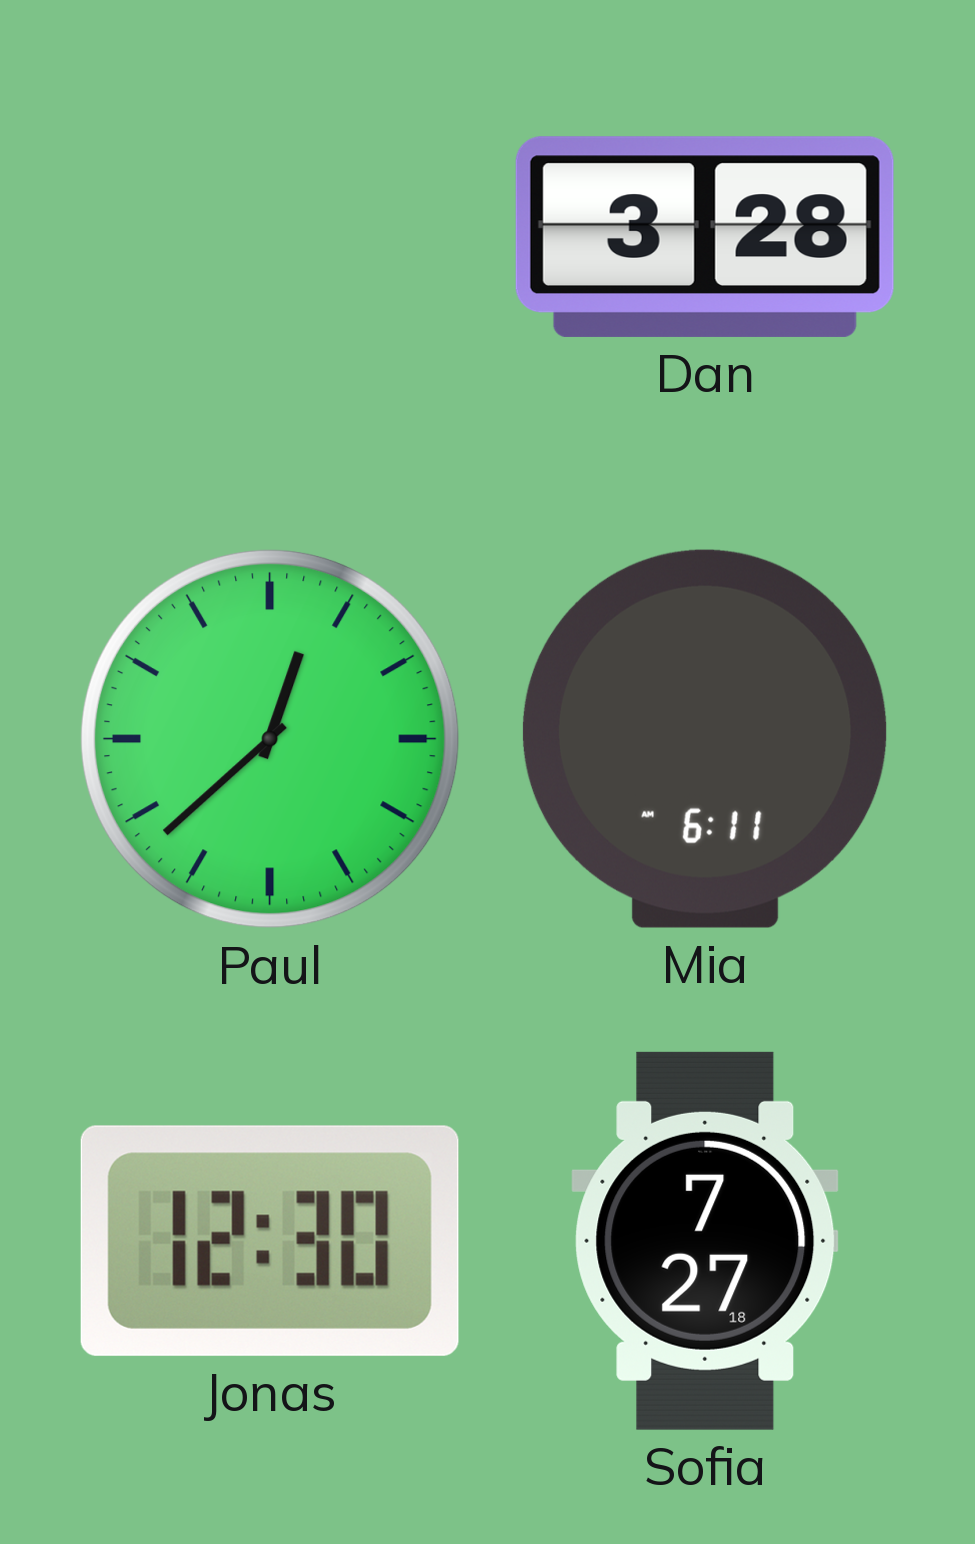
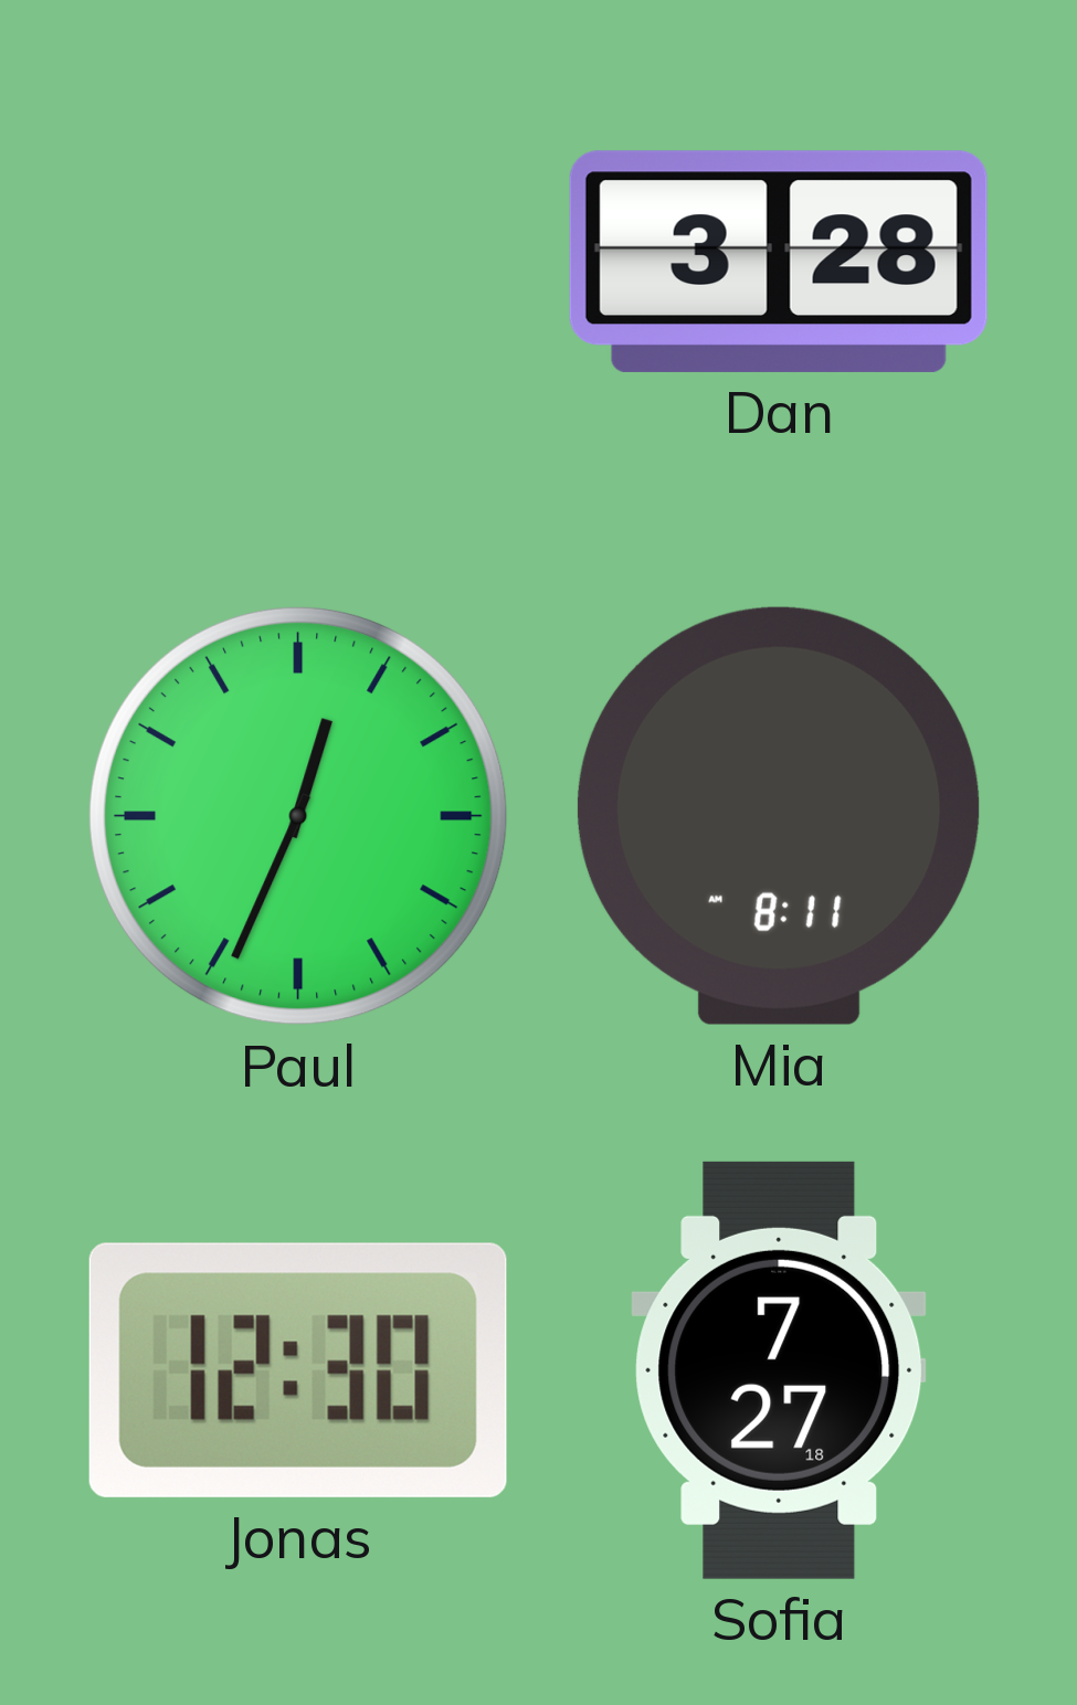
Paul: 12:38 -> 12:34 (298, 816)
Mia: 6:11 -> 8:11 (779, 816)
